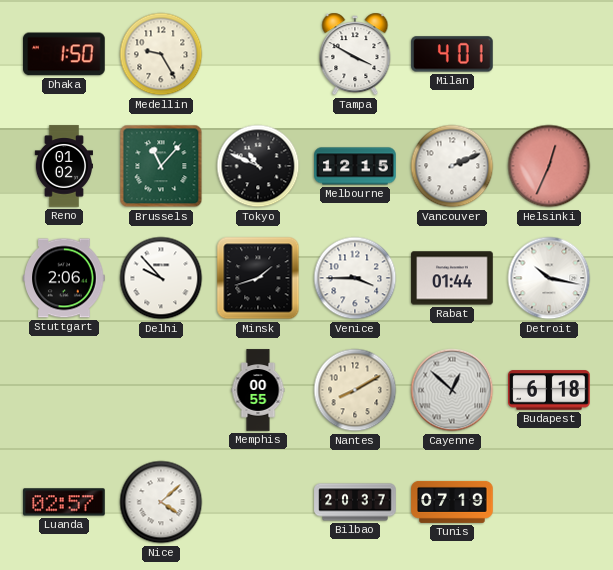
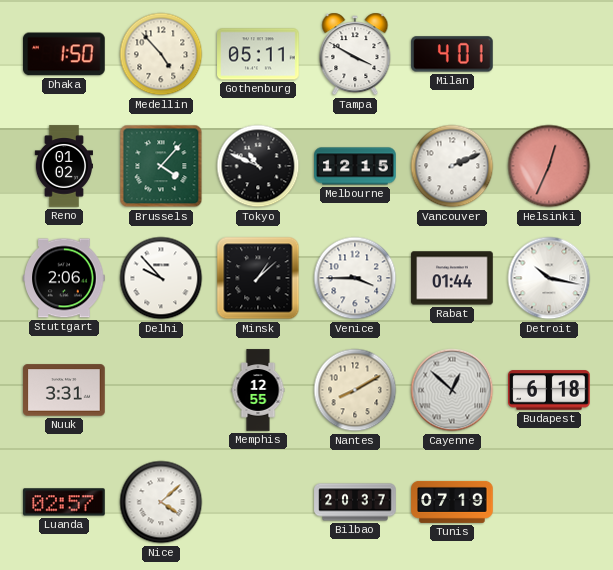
Medellin: 9:25 -> 4:53 (161, 54)
Gothenburg: none -> 05:11 (258, 54)
Brussels: 11:07 -> 4:07 (161, 166)
Minsk: 1:42 -> 1:08 (258, 278)
Nuuk: none -> 3:31 (64, 390)
Memphis: 00:55 -> 12:55 (258, 390)
